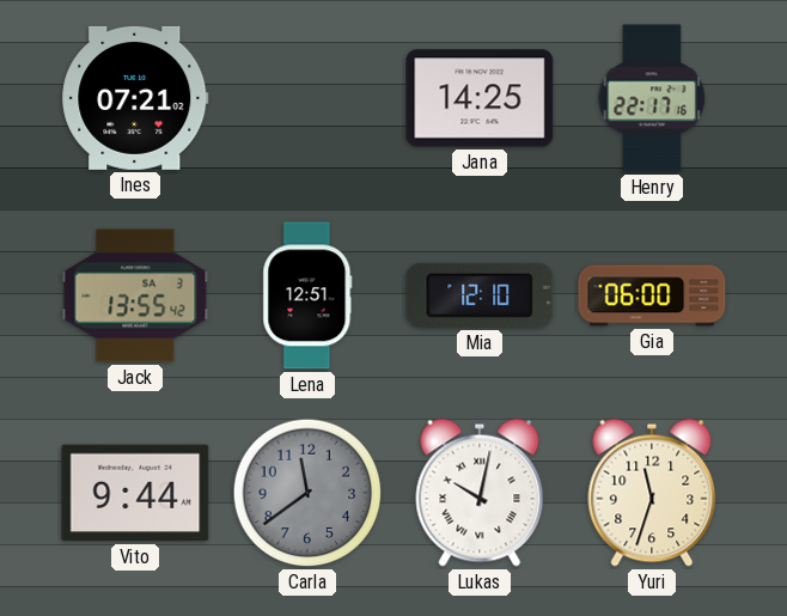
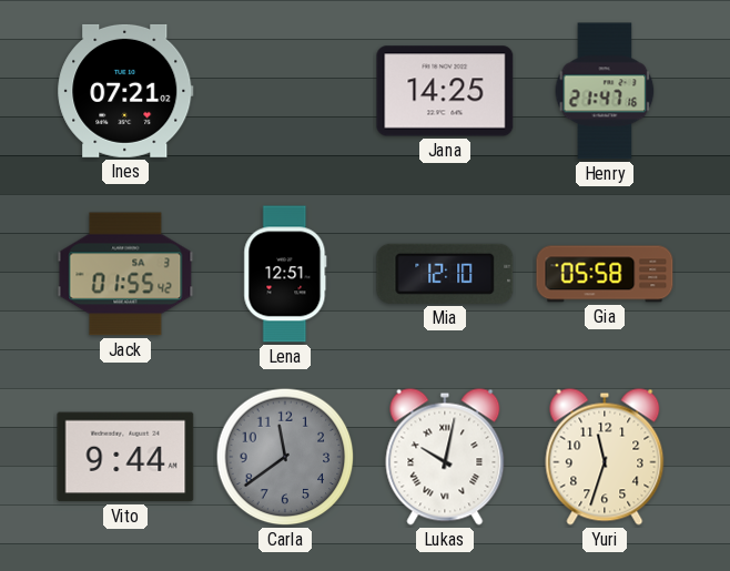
Henry: 22:17 -> 21:47 (605, 91)
Jack: 13:55 -> 01:55 (125, 274)
Gia: 06:00 -> 05:58 (605, 274)
